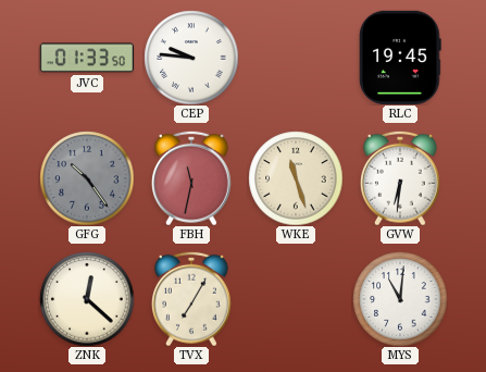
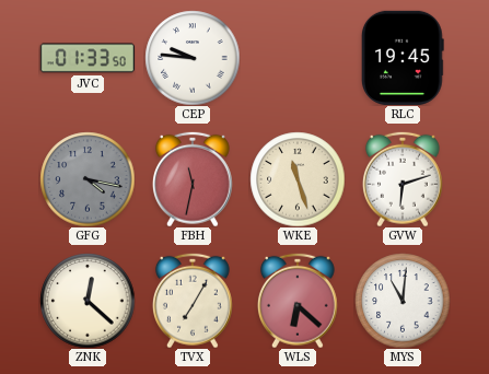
GFG: 10:24 -> 4:17 (88, 179)
GVW: 6:31 -> 6:12 (403, 179)
WLS: none -> 6:22 (298, 301)
